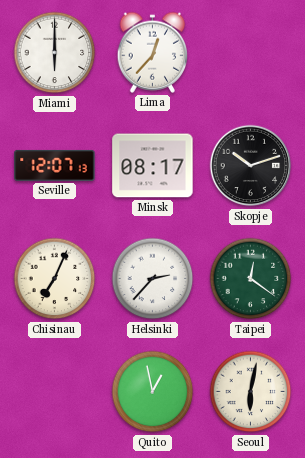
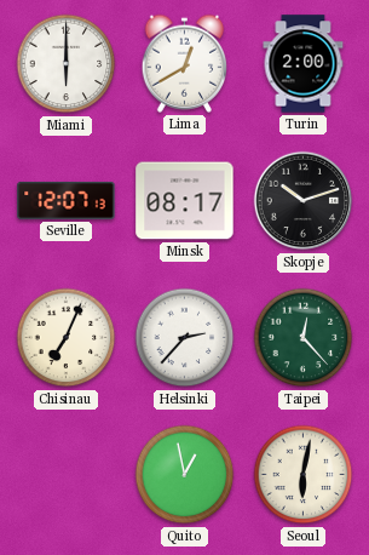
Lima: 12:37 -> 12:40 (185, 63)
Turin: none -> 2:00 (304, 64)
Taipei: 12:21 -> 12:23 (304, 338)
